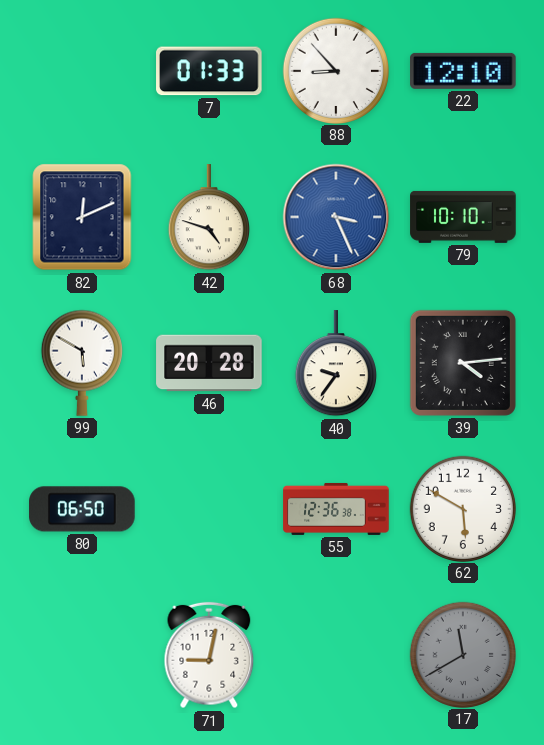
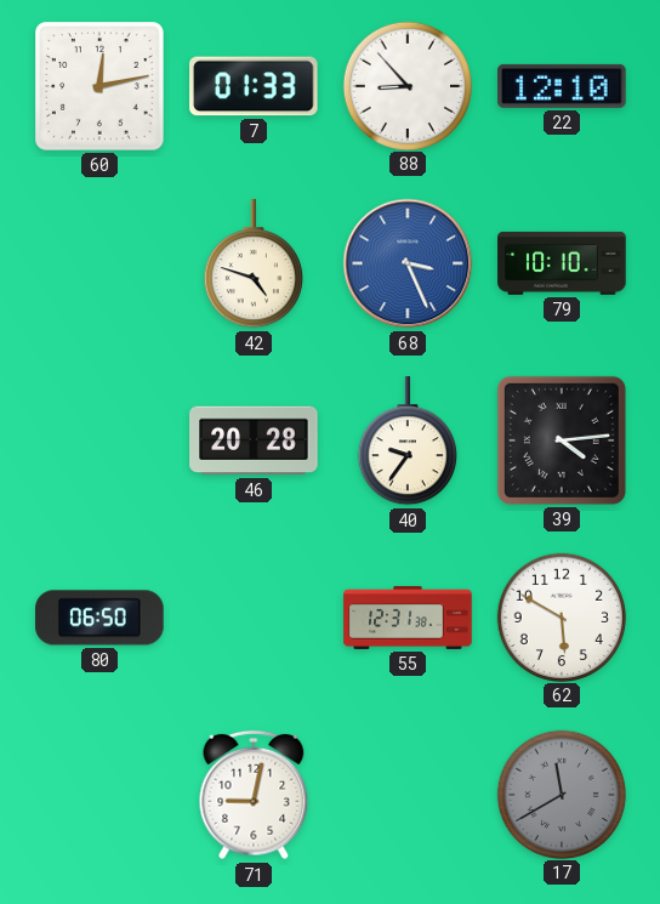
60: none -> 12:13 (99, 86)
82: 12:11 -> none (82, 217)
99: 5:50 -> none (82, 363)
55: 12:36 -> 12:31 (408, 618)
